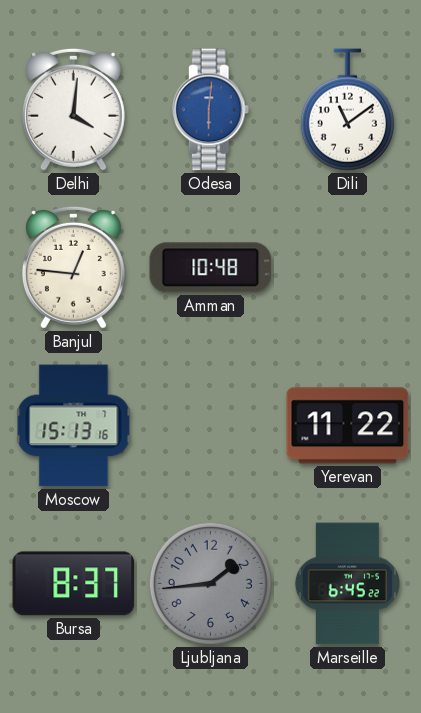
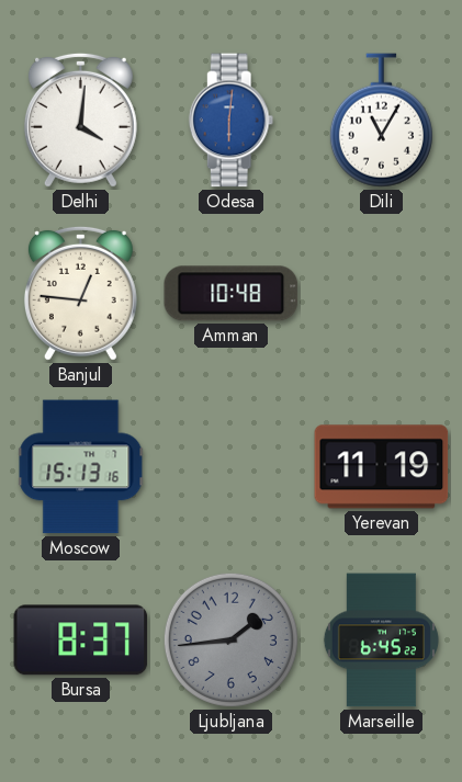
Dili: 11:09 -> 11:05 (381, 121)
Yerevan: 11:22 -> 11:19 (382, 467)
